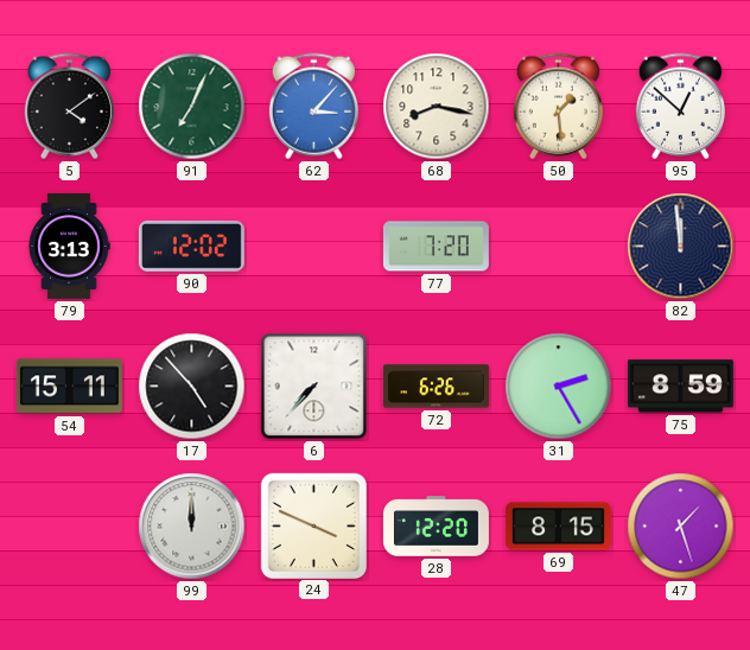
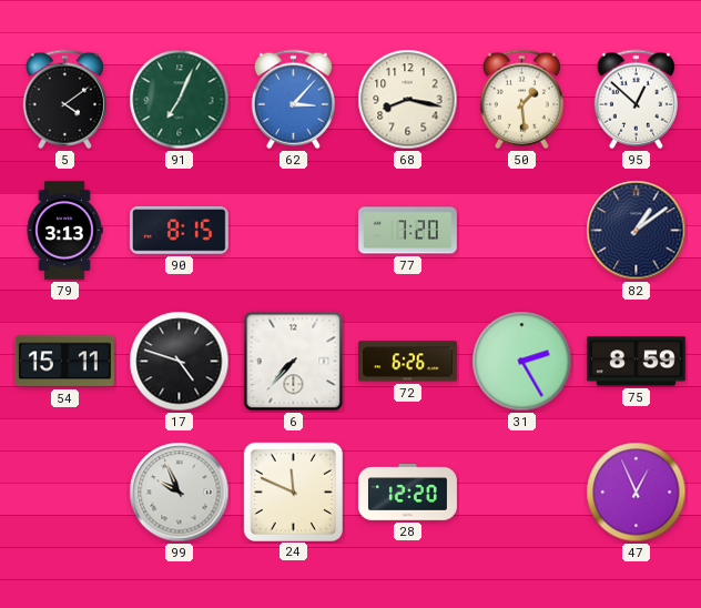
90: 12:02 -> 8:15 (179, 230)
82: 11:59 -> 1:09 (637, 231)
17: 4:53 -> 4:48 (180, 362)
99: 12:00 -> 9:56 (180, 493)
24: 3:49 -> 11:49 (293, 492)
69: 8:15 -> none (558, 527)
47: 1:27 -> 12:56 (637, 493)
